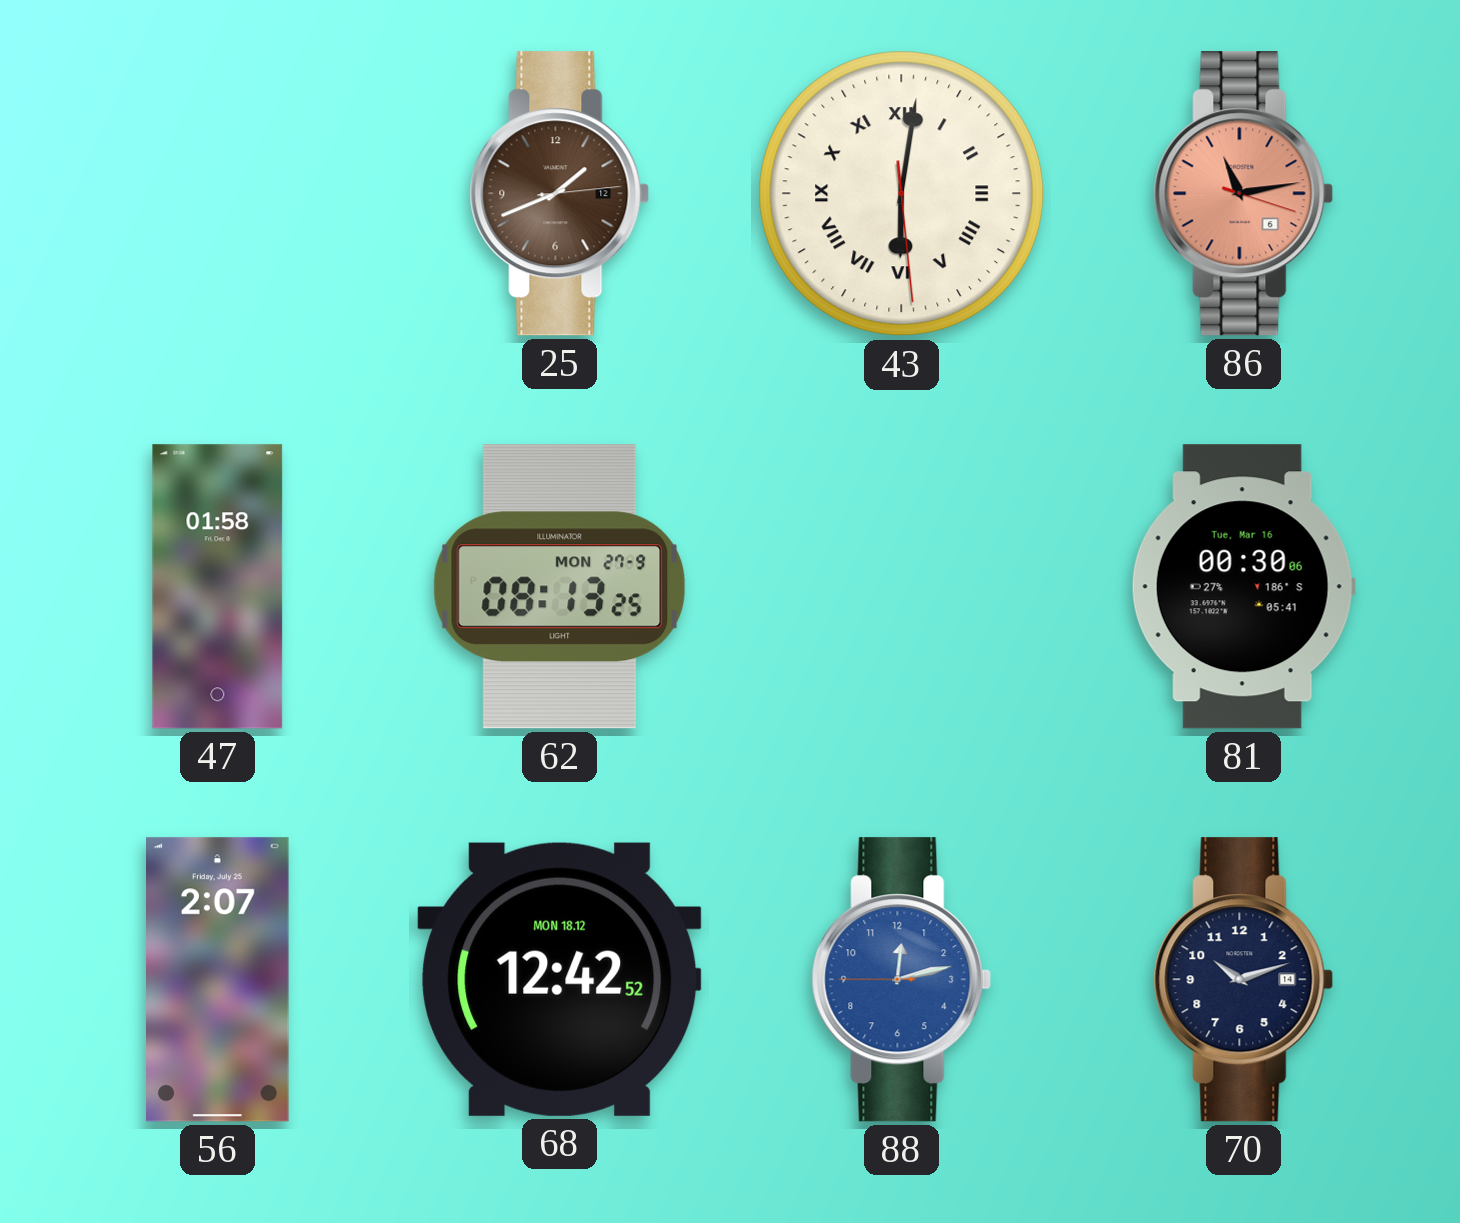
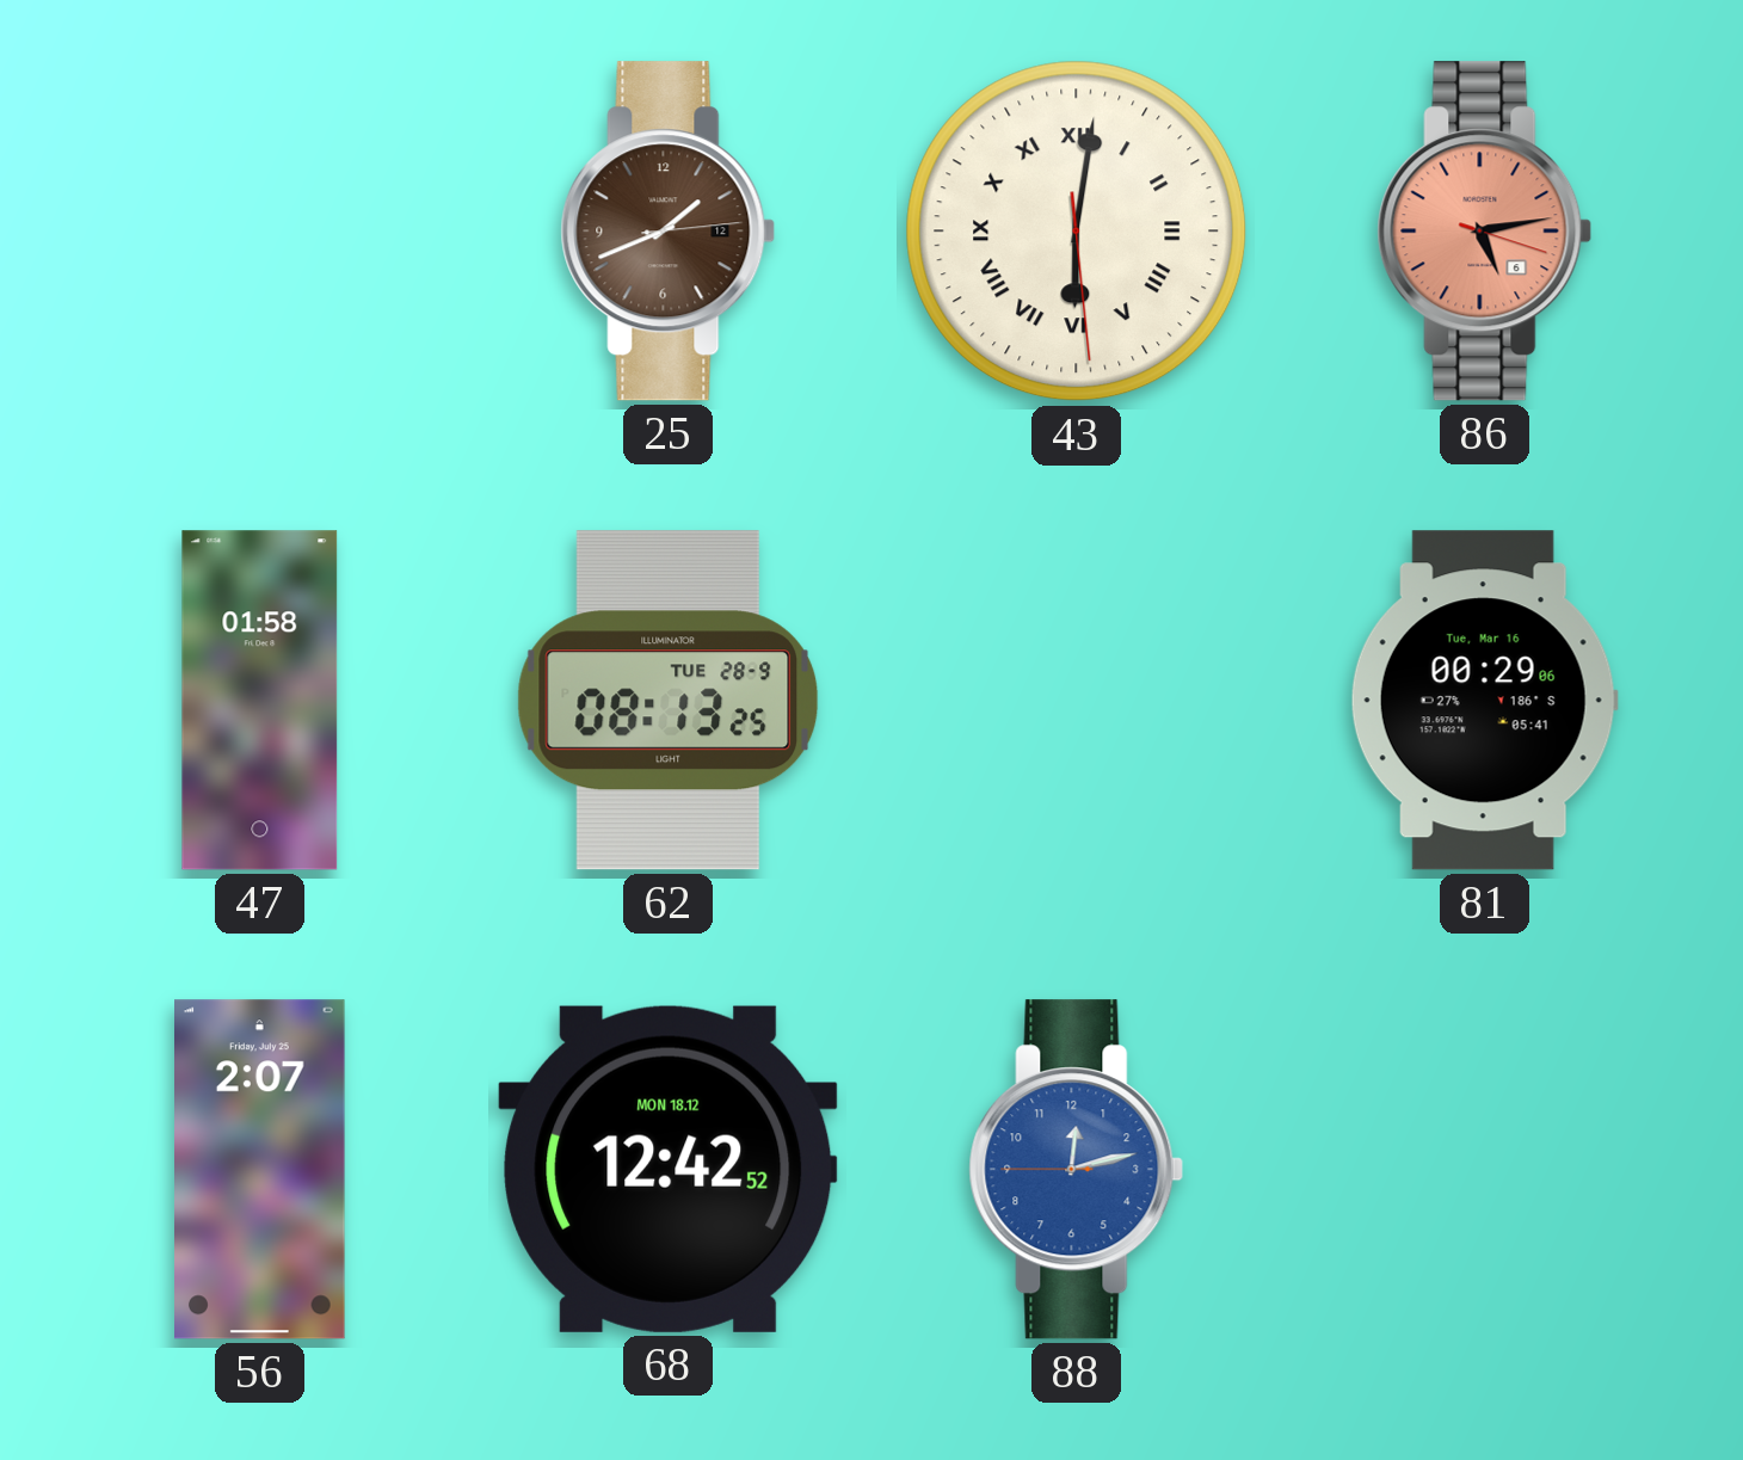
86: 11:13 -> 5:13 (1485, 232)
62 date: MON 27-9 -> TUE 28-9 (669, 701)
81: 00:30 -> 00:29 (1484, 701)
70: 10:12 -> none (1244, 980)
